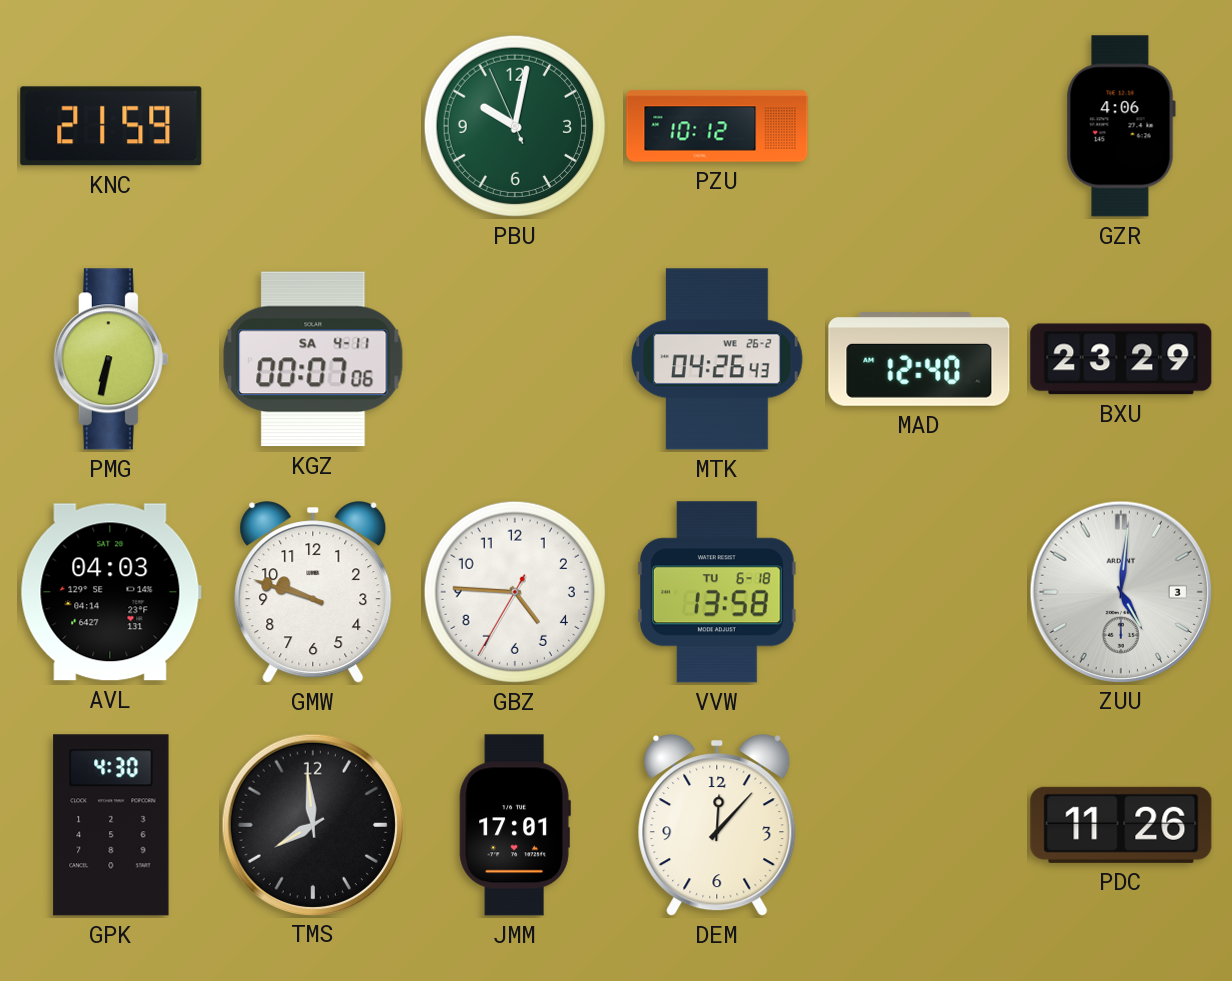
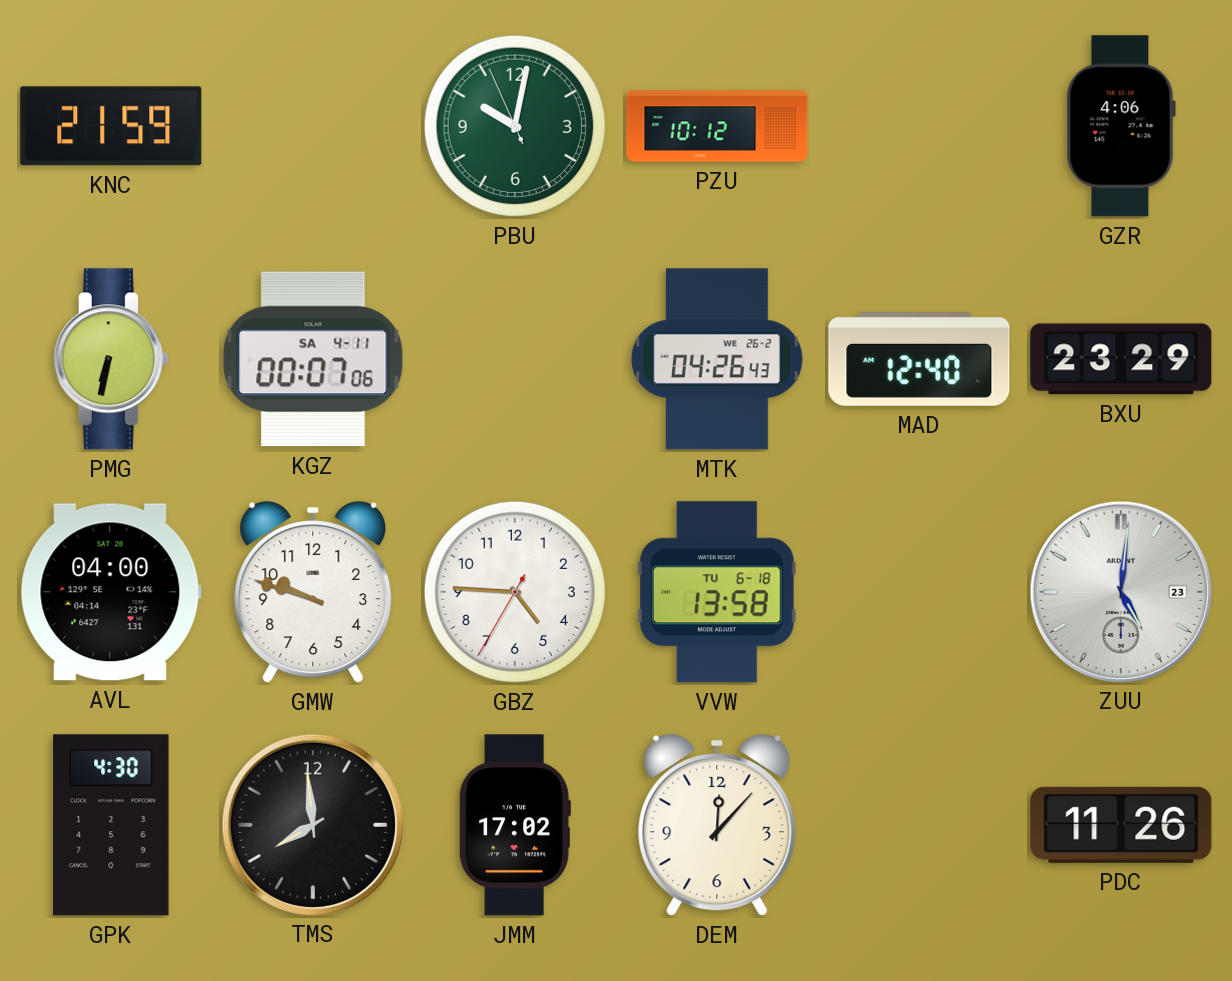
AVL: 04:03 -> 04:00 (111, 592)
ZUU date: 3 -> 23 (1120, 591)
JMM: 17:01 -> 17:02 (515, 825)
